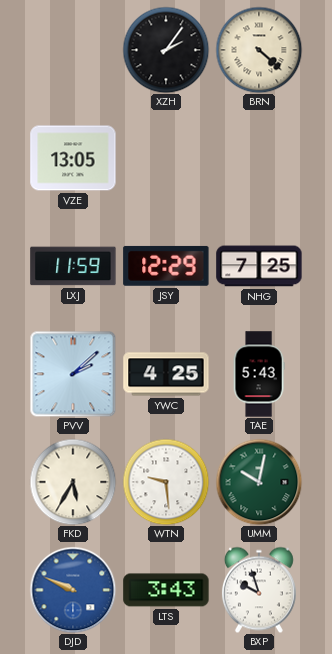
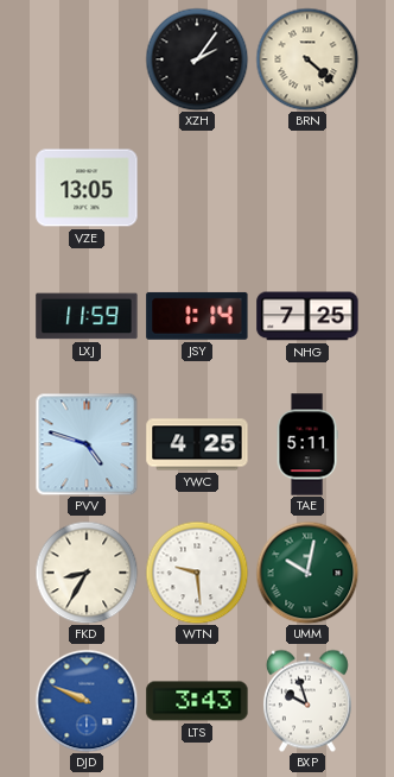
JSY: 12:29 -> 1:14 (197, 316)
PVV: 2:08 -> 4:48 (87, 444)
TAE: 5:43 -> 5:11 (307, 444)
FKD: 5:35 -> 8:35 (87, 573)
